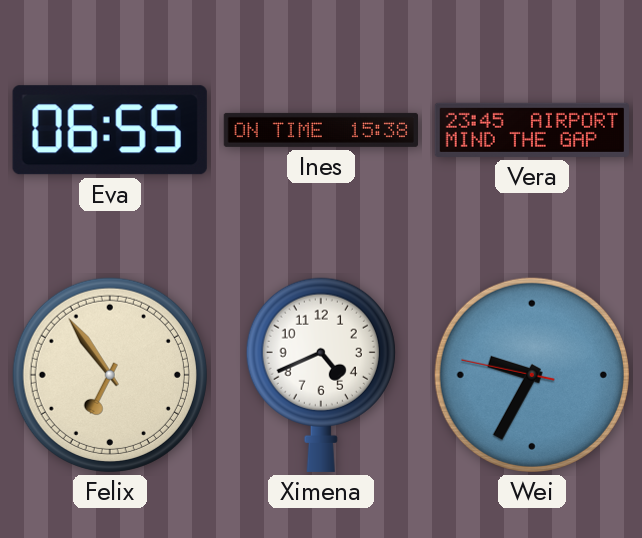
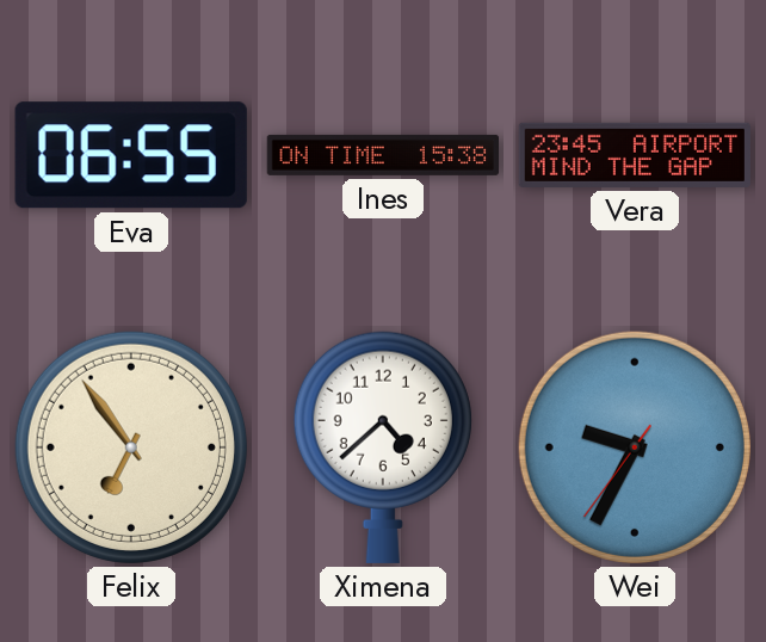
Ximena: 4:41 -> 4:38 (383, 447)
Wei: 9:34:47 -> 9:34:36 (635, 447)
